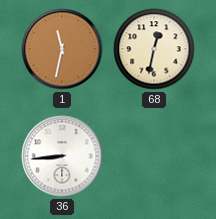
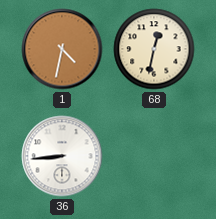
1: 11:32 -> 4:32 (62, 49)
